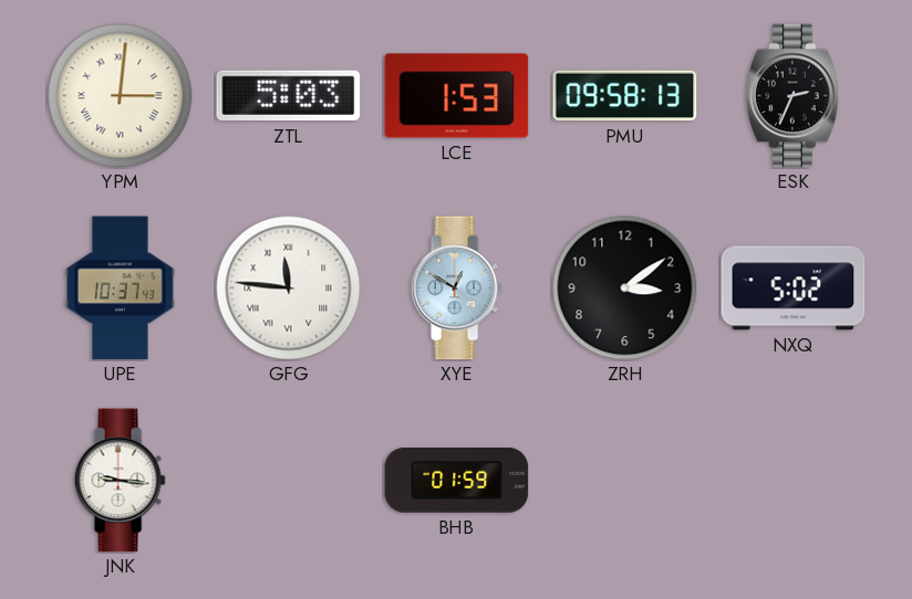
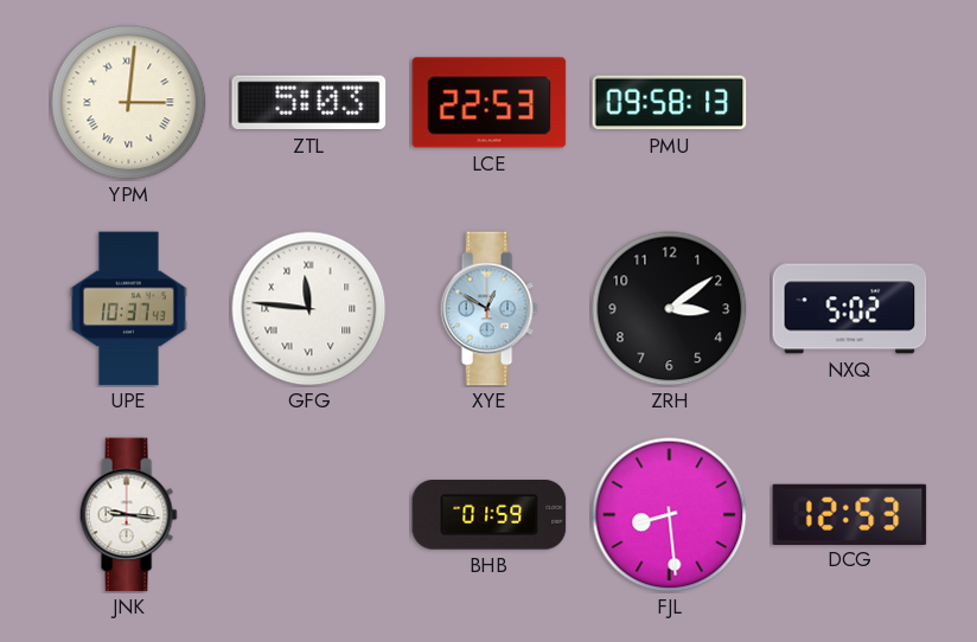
LCE: 1:53 -> 22:53 (490, 103)
ESK: 2:34 -> none (794, 96)
FJL: none -> 8:29 (670, 515)
DCG: none -> 12:53 (850, 514)
